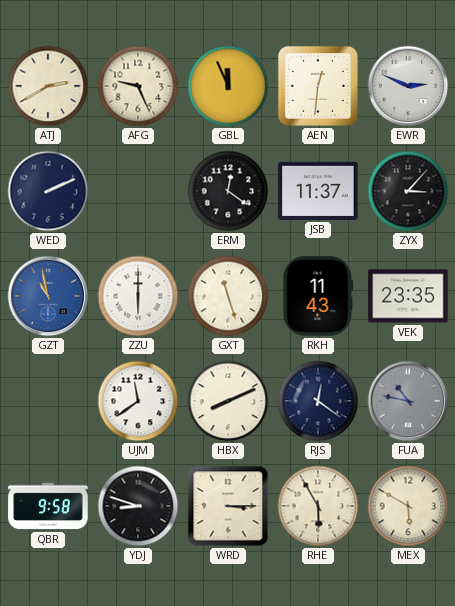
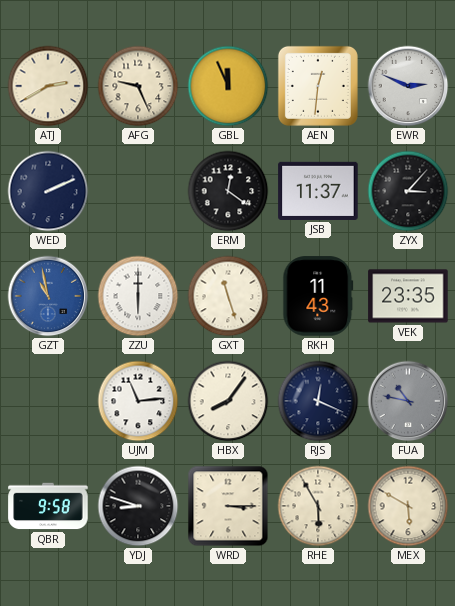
UJM: 11:39 -> 11:14 (138, 401)
HBX: 8:11 -> 8:06 (228, 401)
RJS: 12:21 -> 12:19 (318, 401)
